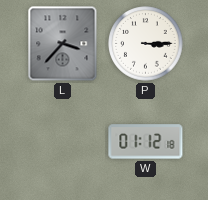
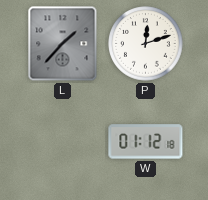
L: 3:37 -> 1:37 (63, 44)
P: 3:15 -> 12:12 (146, 44)
